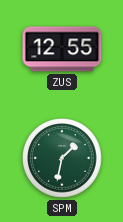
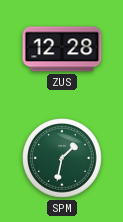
ZUS: 12:55 -> 12:28 (62, 49)
